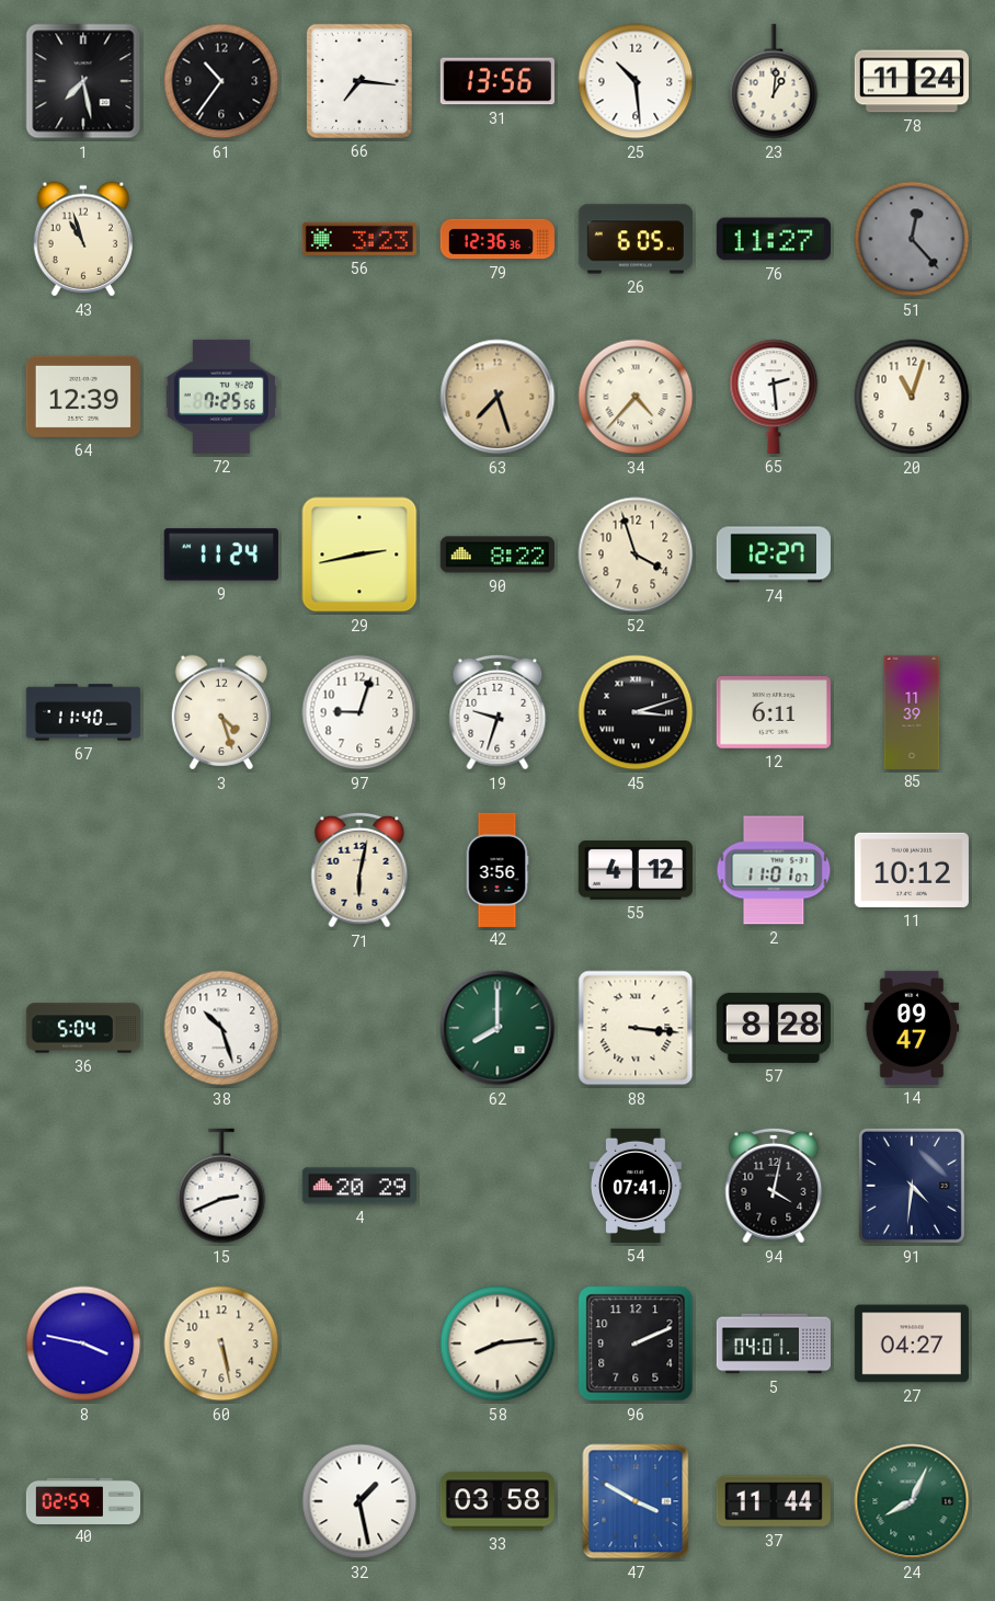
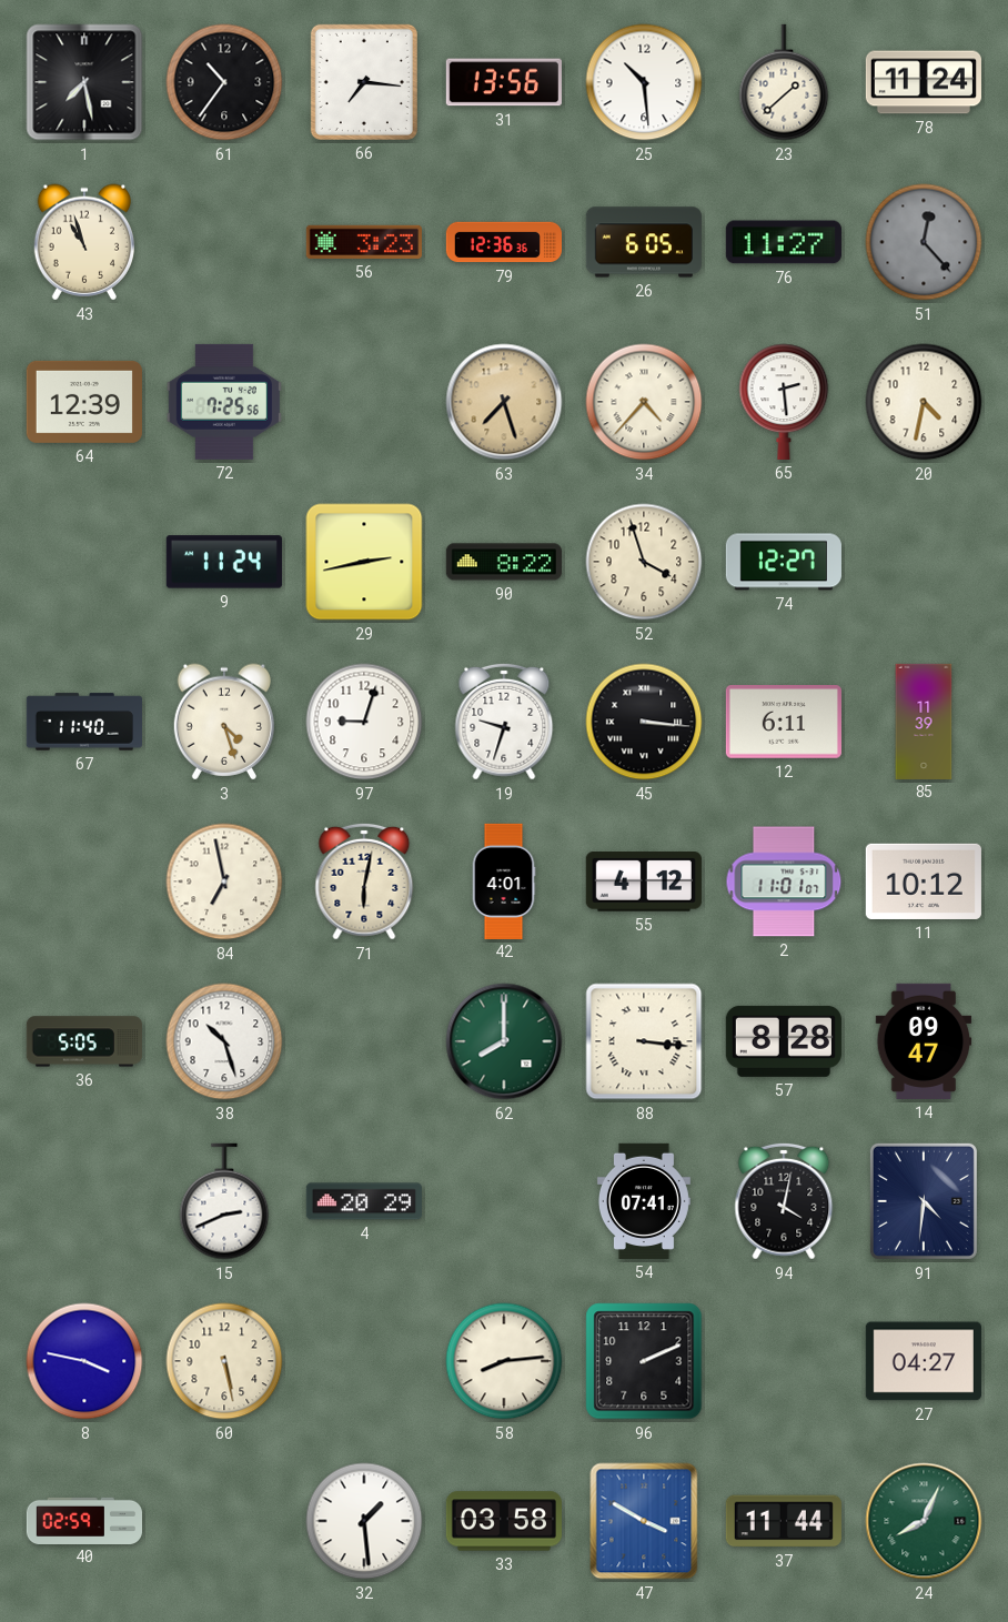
23: 1:01 -> 1:38 (784, 82)
20: 11:03 -> 4:32 (924, 402)
45: 3:12 -> 3:16 (644, 722)
84: none -> 6:58 (224, 881)
42: 3:56 -> 4:01 (504, 880)
36: 5:04 -> 5:05 (84, 1041)
5: 04:01 -> none (773, 1343)
32: 1:28 -> 1:29 (364, 1521)
